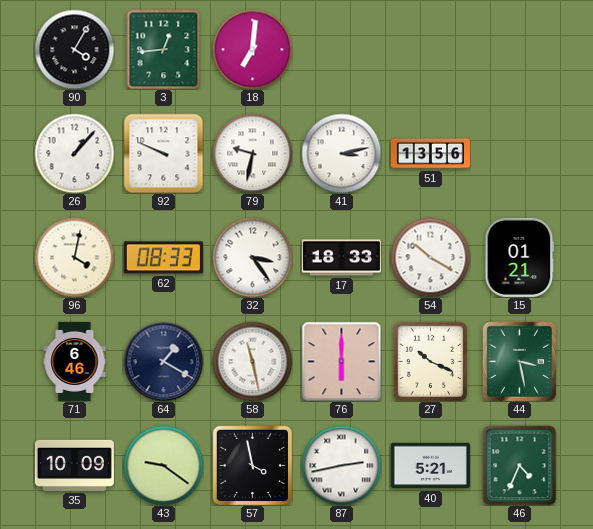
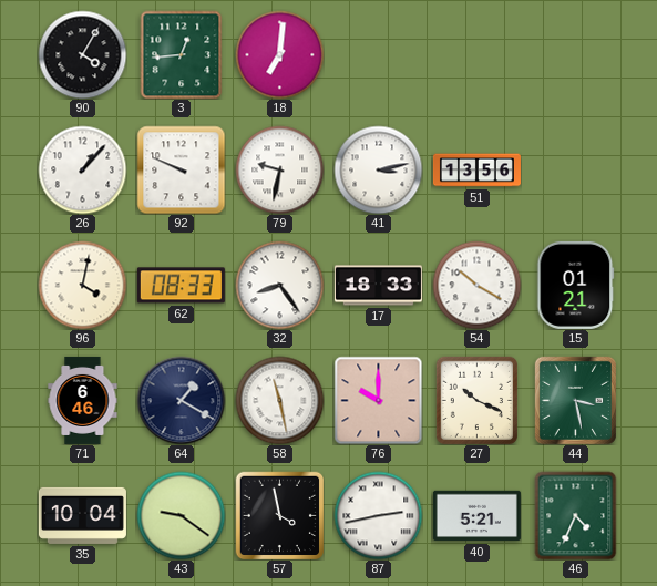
32: 3:24 -> 8:24 (279, 285)
76: 6:00 -> 10:00 (378, 400)
35: 10:09 -> 10:04 (82, 515)
